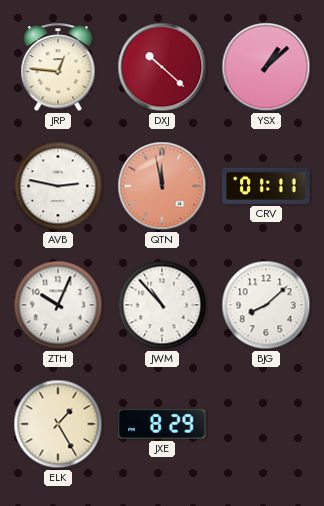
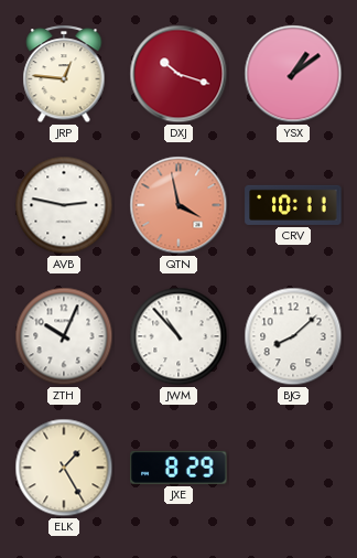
DXJ: 10:22 -> 10:18 (178, 74)
YSX: 1:08 -> 1:09 (293, 74)
QTN: 11:58 -> 3:58 (178, 205)
CRV: 01:11 -> 10:11 (293, 205)
